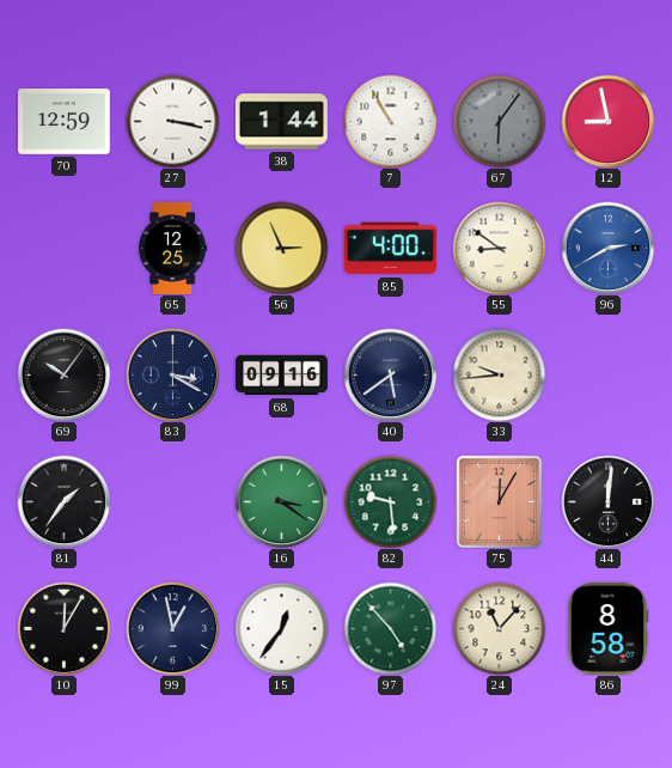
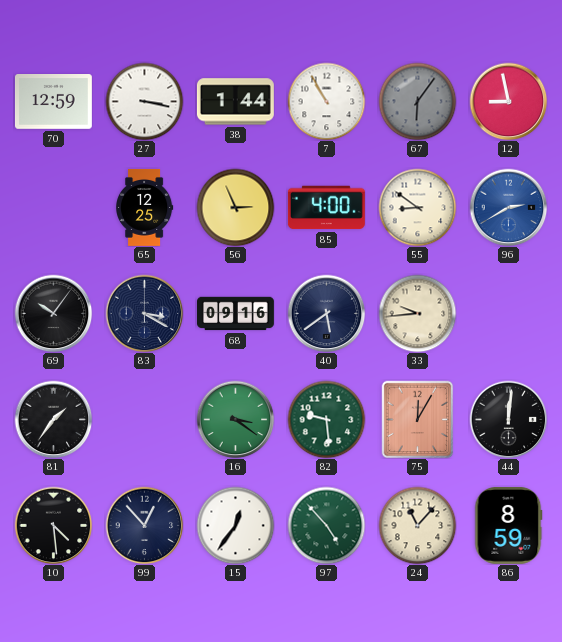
10: 12:05 -> 4:29 (53, 525)
99: 12:58 -> 12:53 (144, 525)
86: 8:58 -> 8:59 (508, 525)
